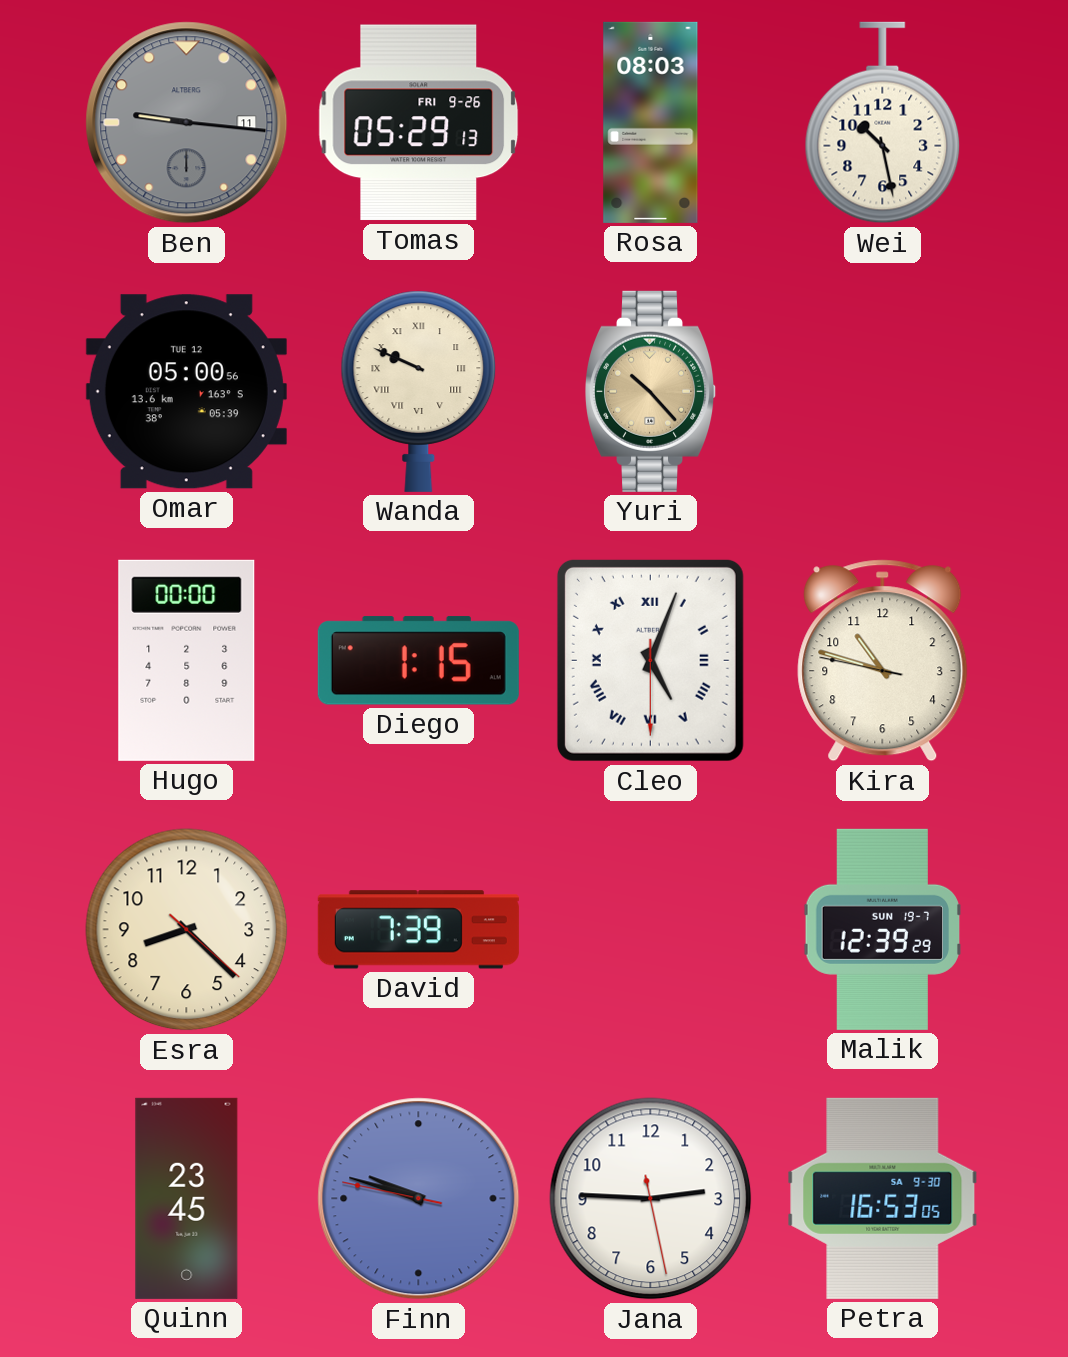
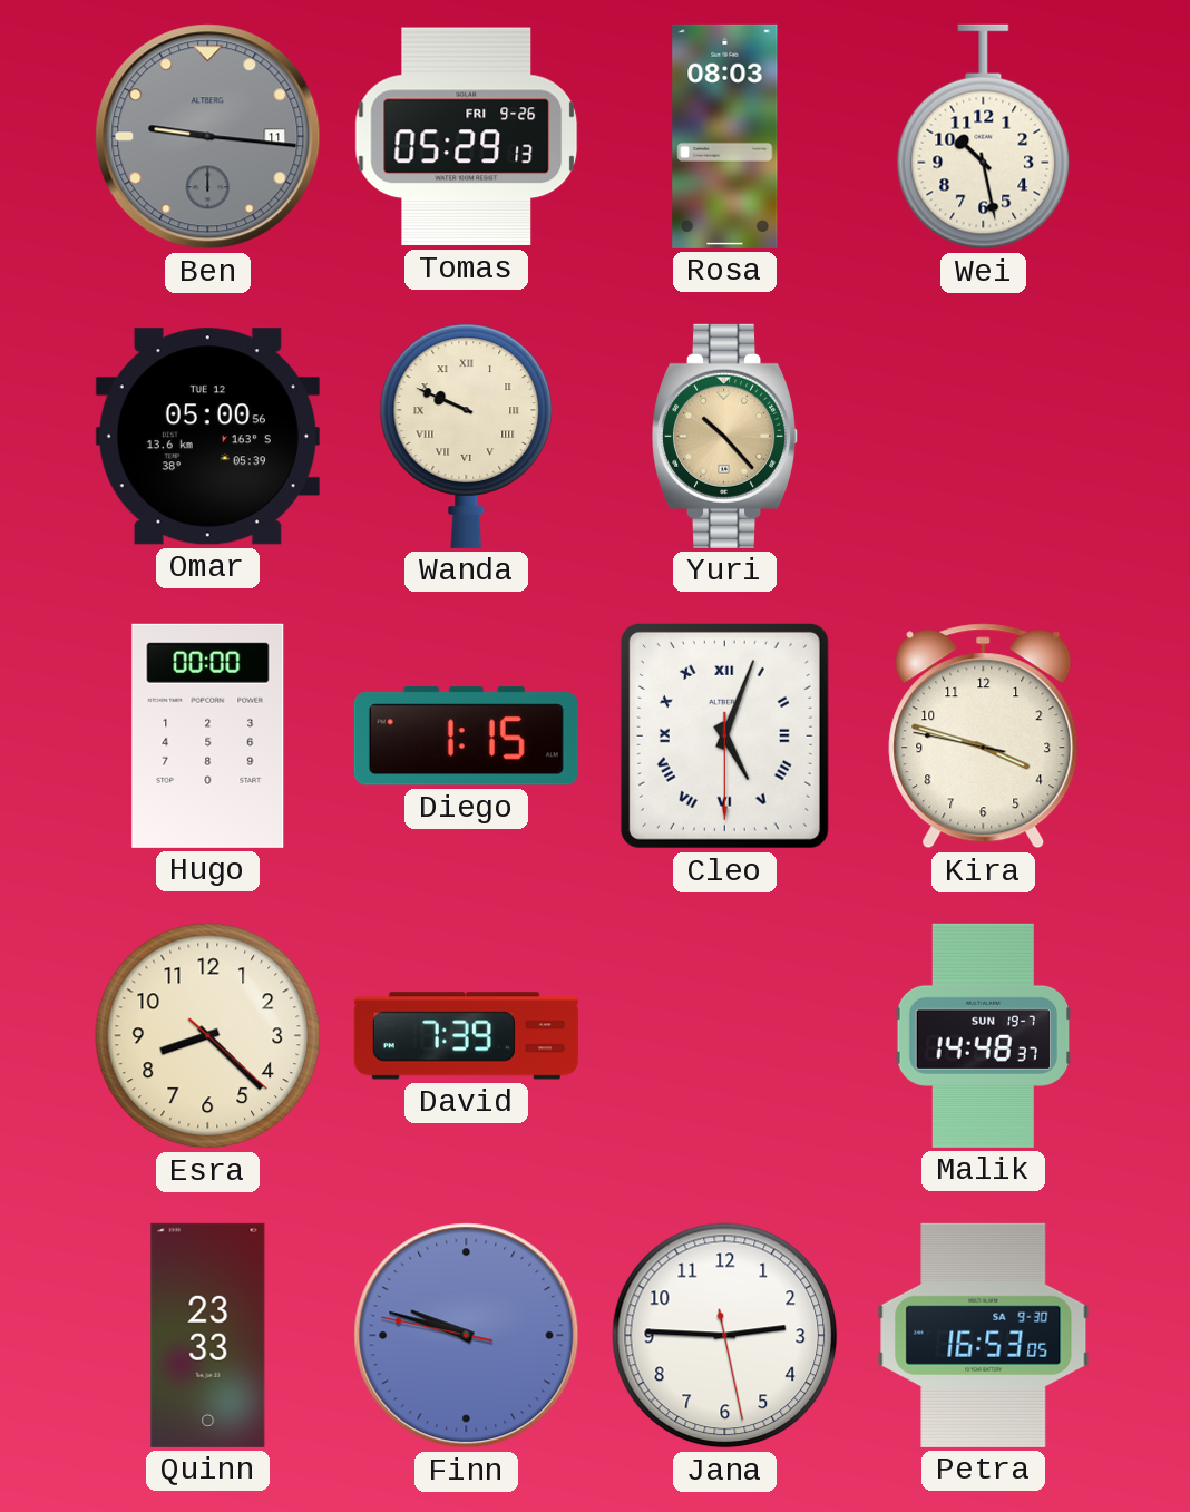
Kira: 10:47 -> 3:47 (984, 737)
Malik: 12:39 -> 14:48 (983, 1035)
Quinn: 23:45 -> 23:33 (208, 1335)
